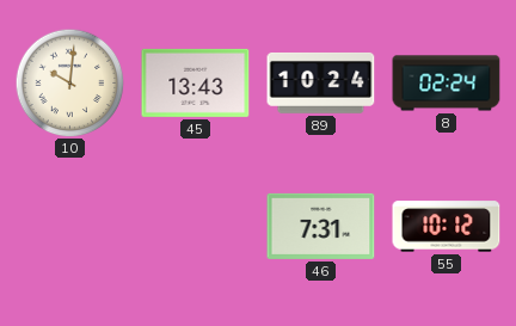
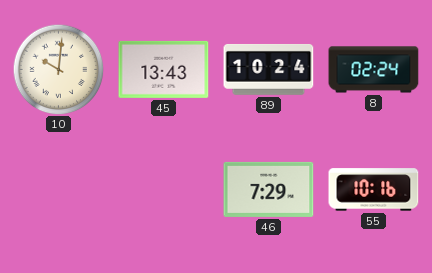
46: 7:31 -> 7:29 (269, 189)
55: 10:12 -> 10:16 (374, 190)
